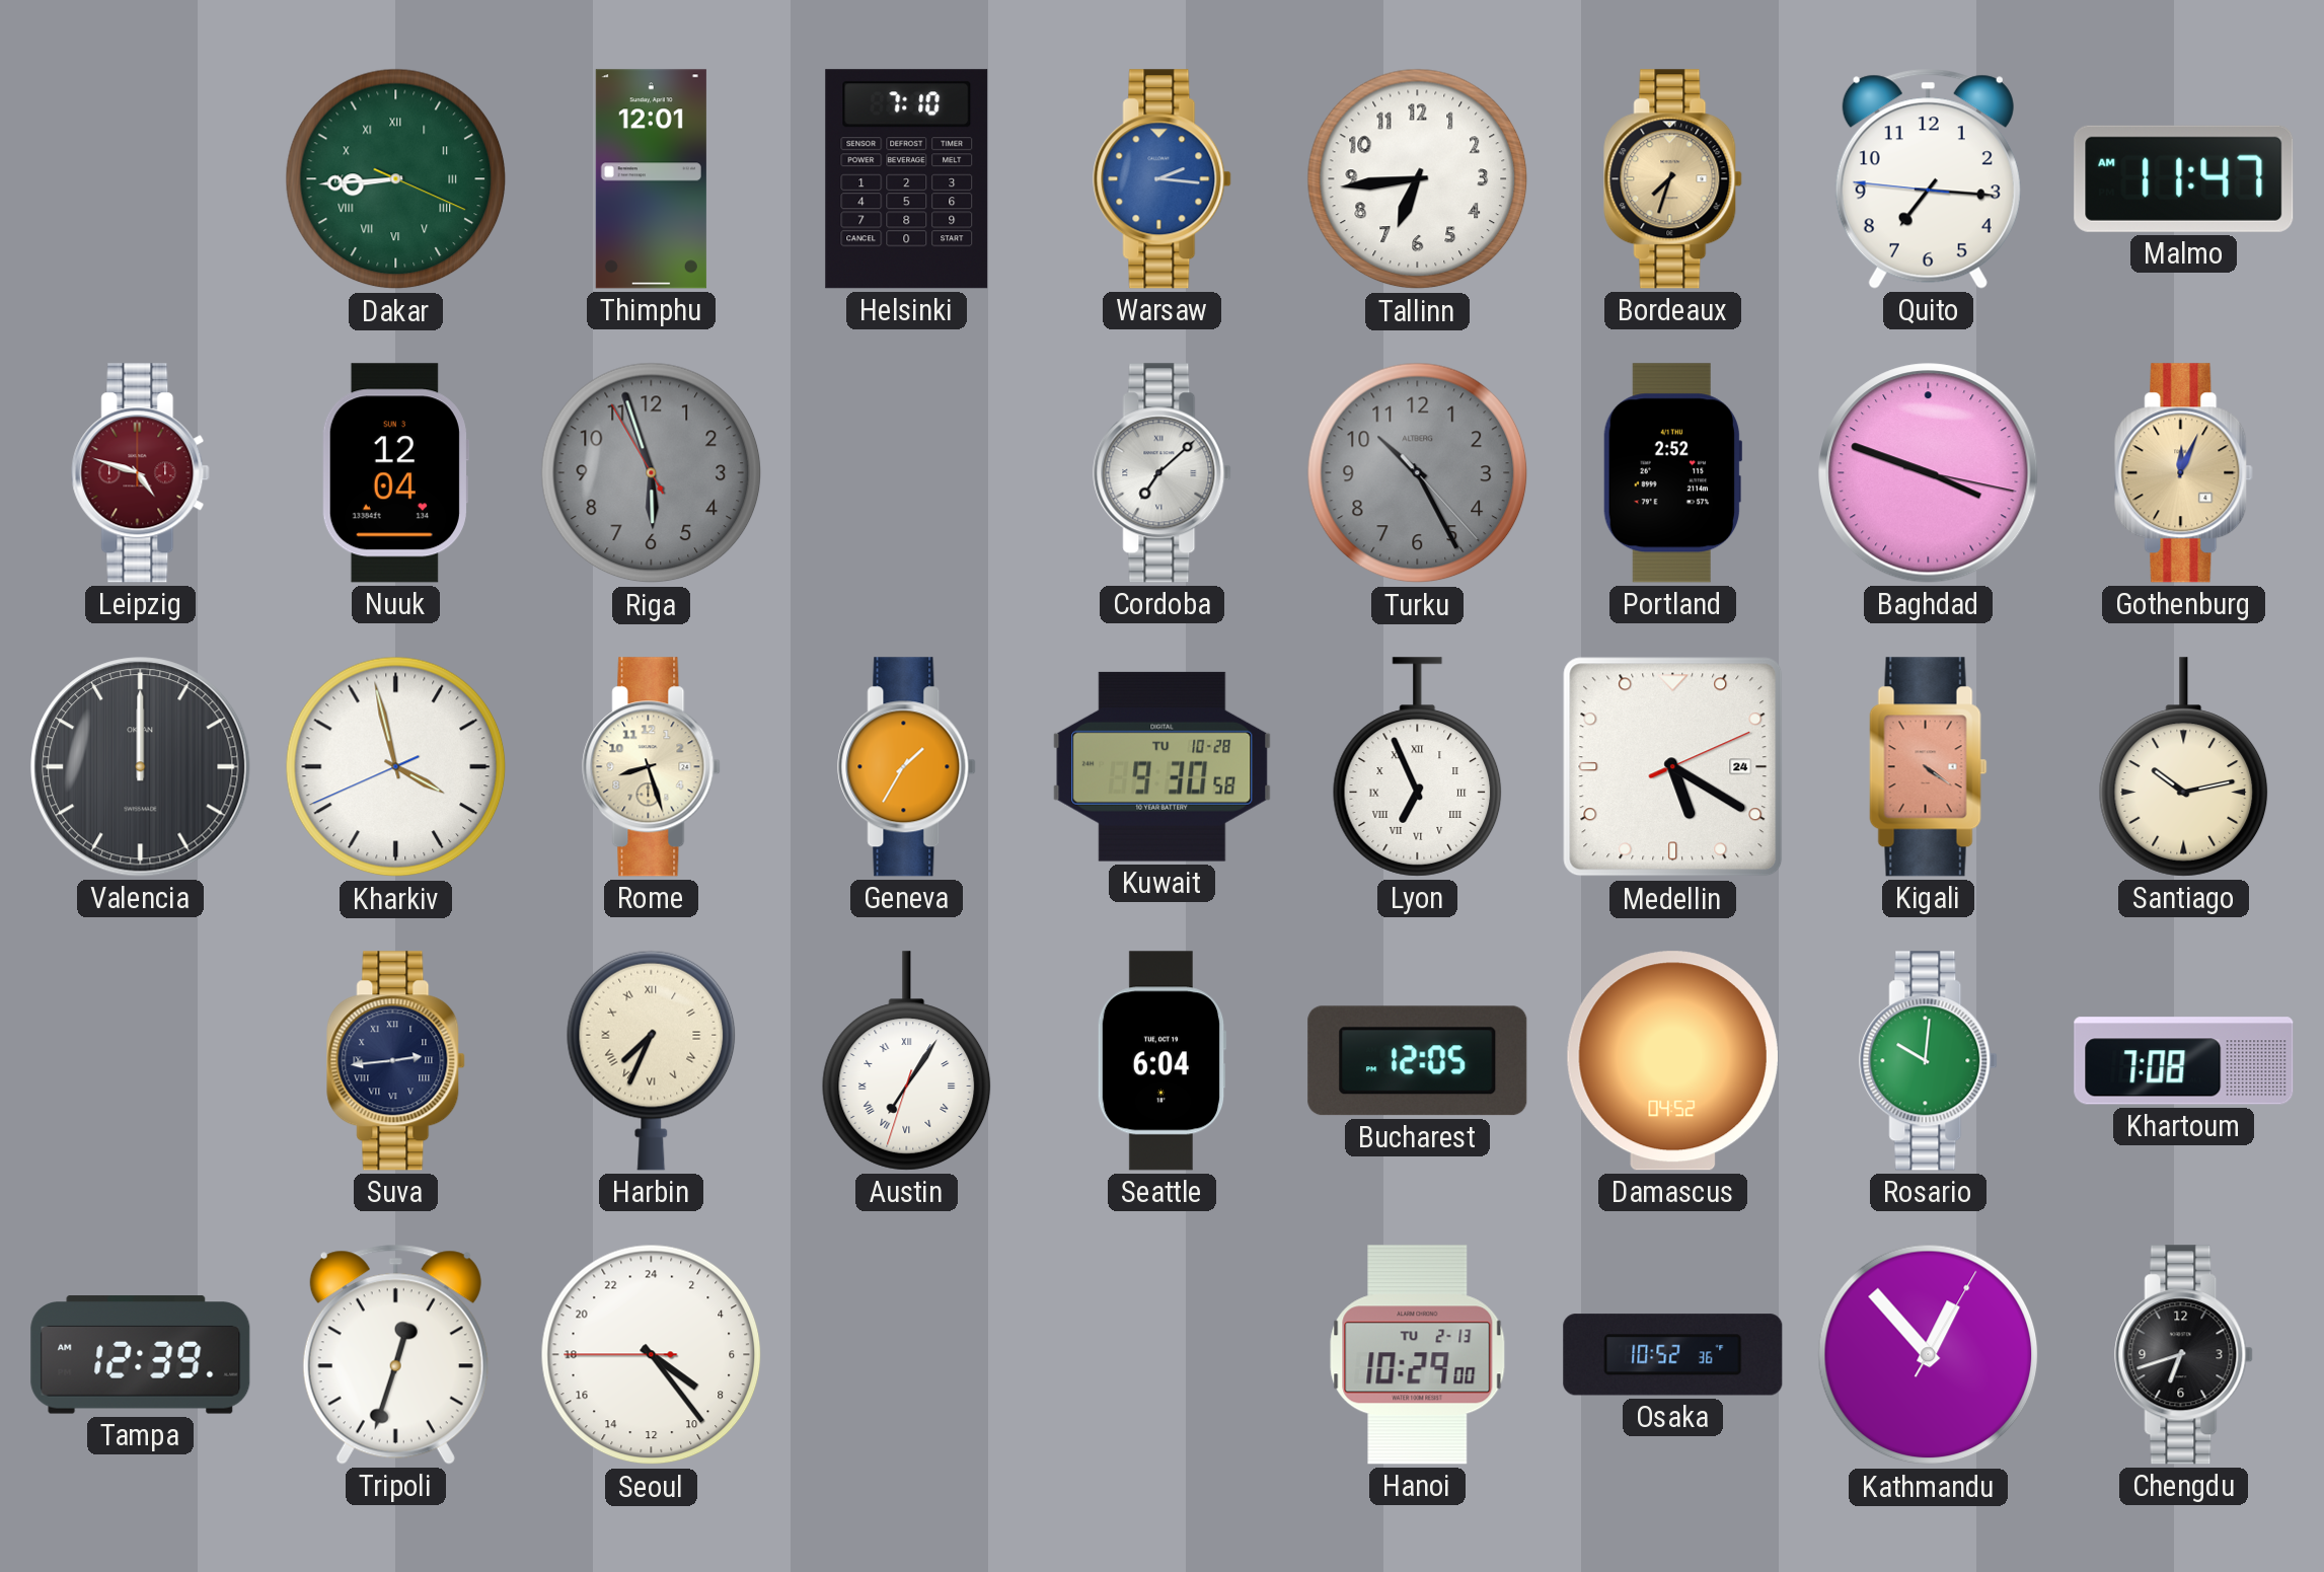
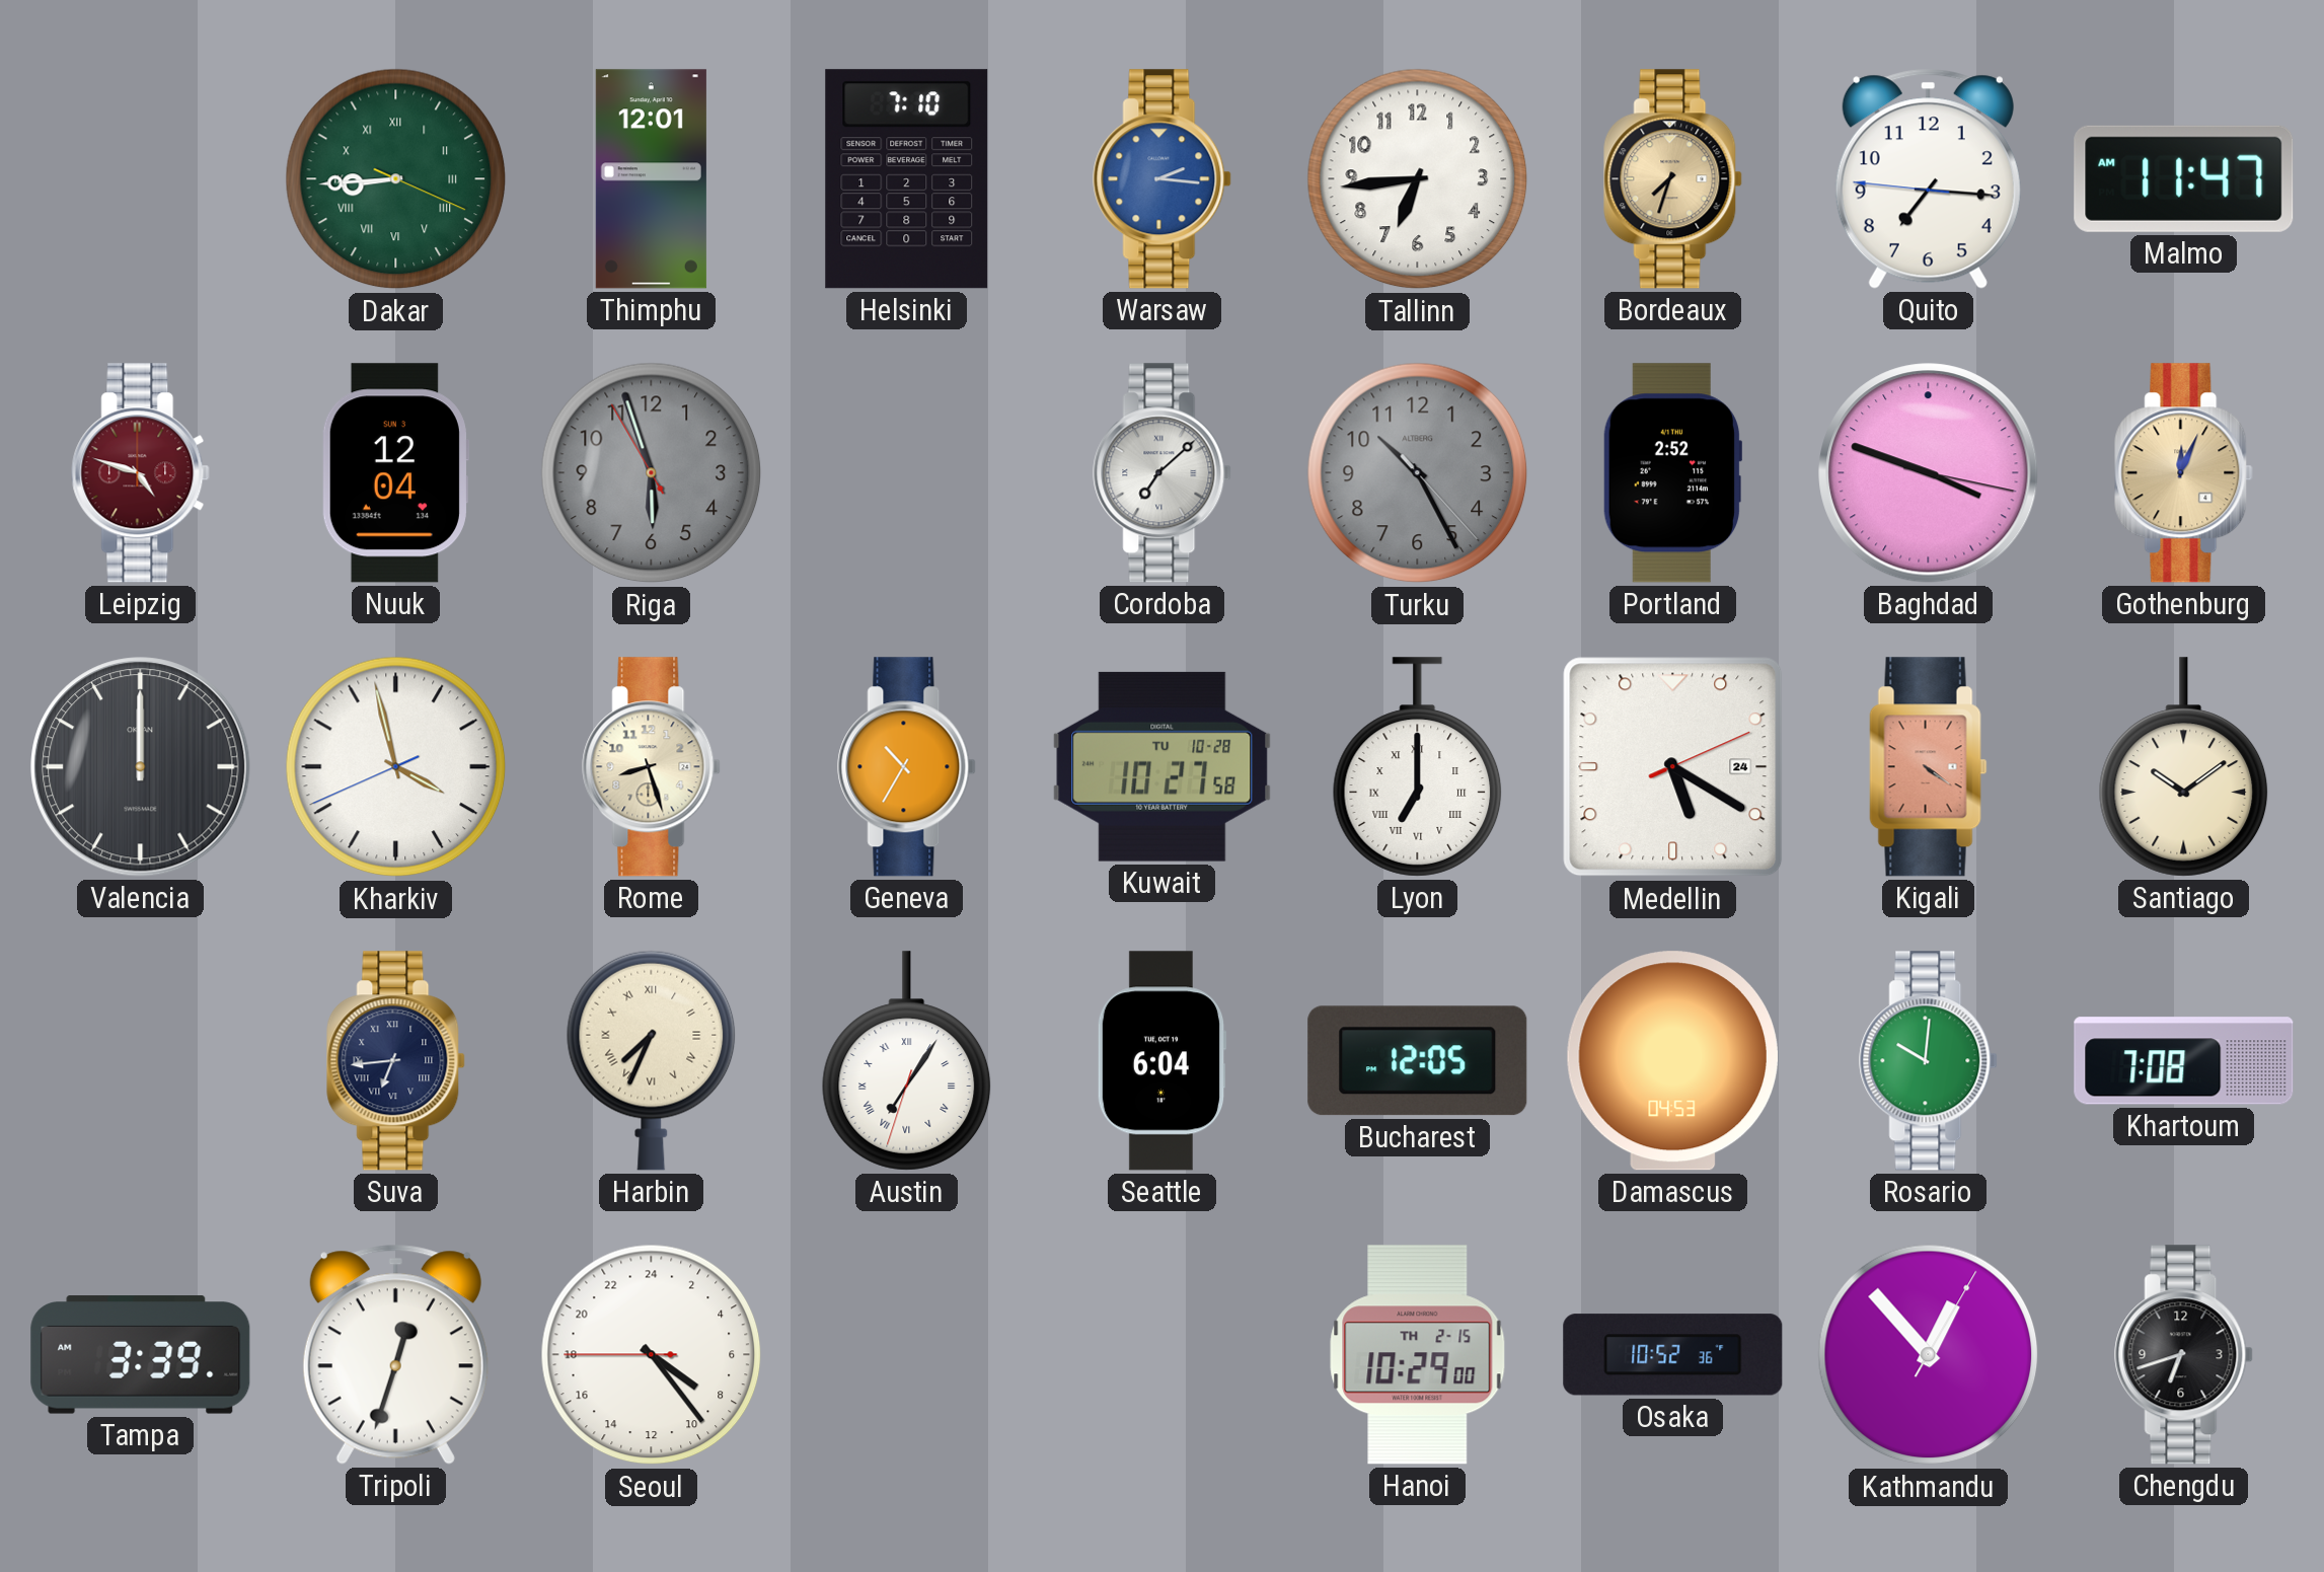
Geneva: 1:35 -> 10:35 (907, 767)
Kuwait: 9:30 -> 10:27 (1163, 766)
Lyon: 6:56 -> 7:00 (1418, 767)
Santiago: 10:13 -> 10:09 (2184, 767)
Suva: 2:44 -> 6:44 (396, 1061)
Damascus: 04:52 -> 04:53 (1672, 1061)
Tampa: 12:39 -> 3:39 (141, 1355)
Hanoi date: TU 2-13 -> TH 2-15 (1418, 1355)
